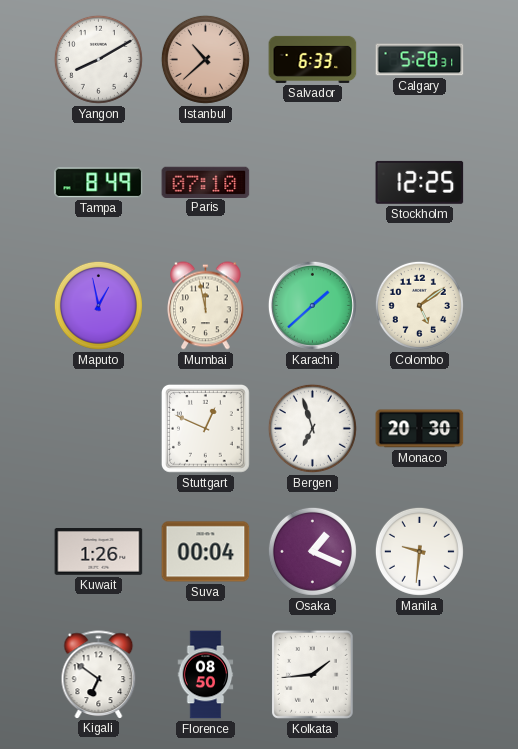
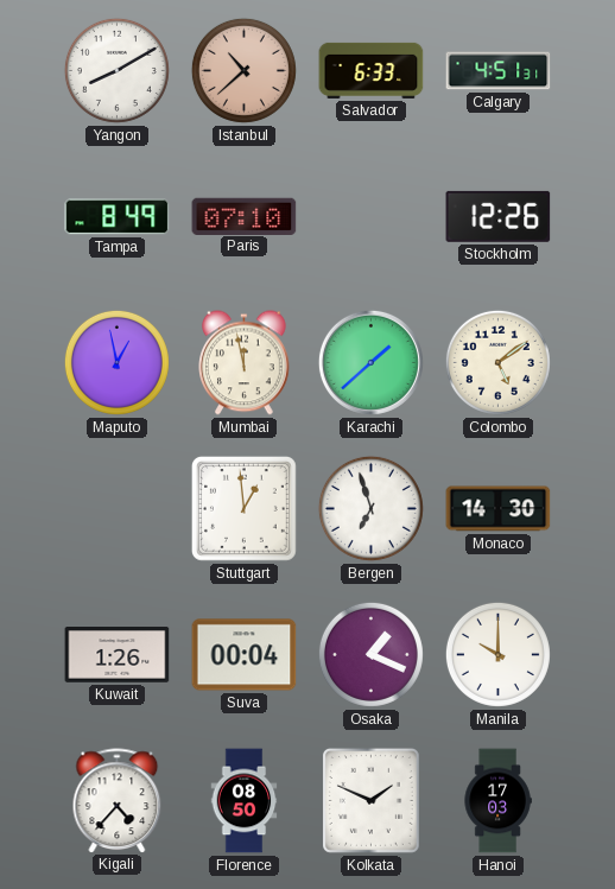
Calgary: 5:28 -> 4:51 (499, 71)
Stockholm: 12:25 -> 12:26 (499, 216)
Stuttgart: 12:49 -> 12:59 (245, 509)
Monaco: 20:30 -> 14:30 (499, 509)
Manila: 9:31 -> 10:00 (497, 654)
Kigali: 6:51 -> 4:37 (118, 800)
Kolkata: 1:44 -> 1:49 (370, 800)
Hanoi: none -> 17:03 (497, 801)
